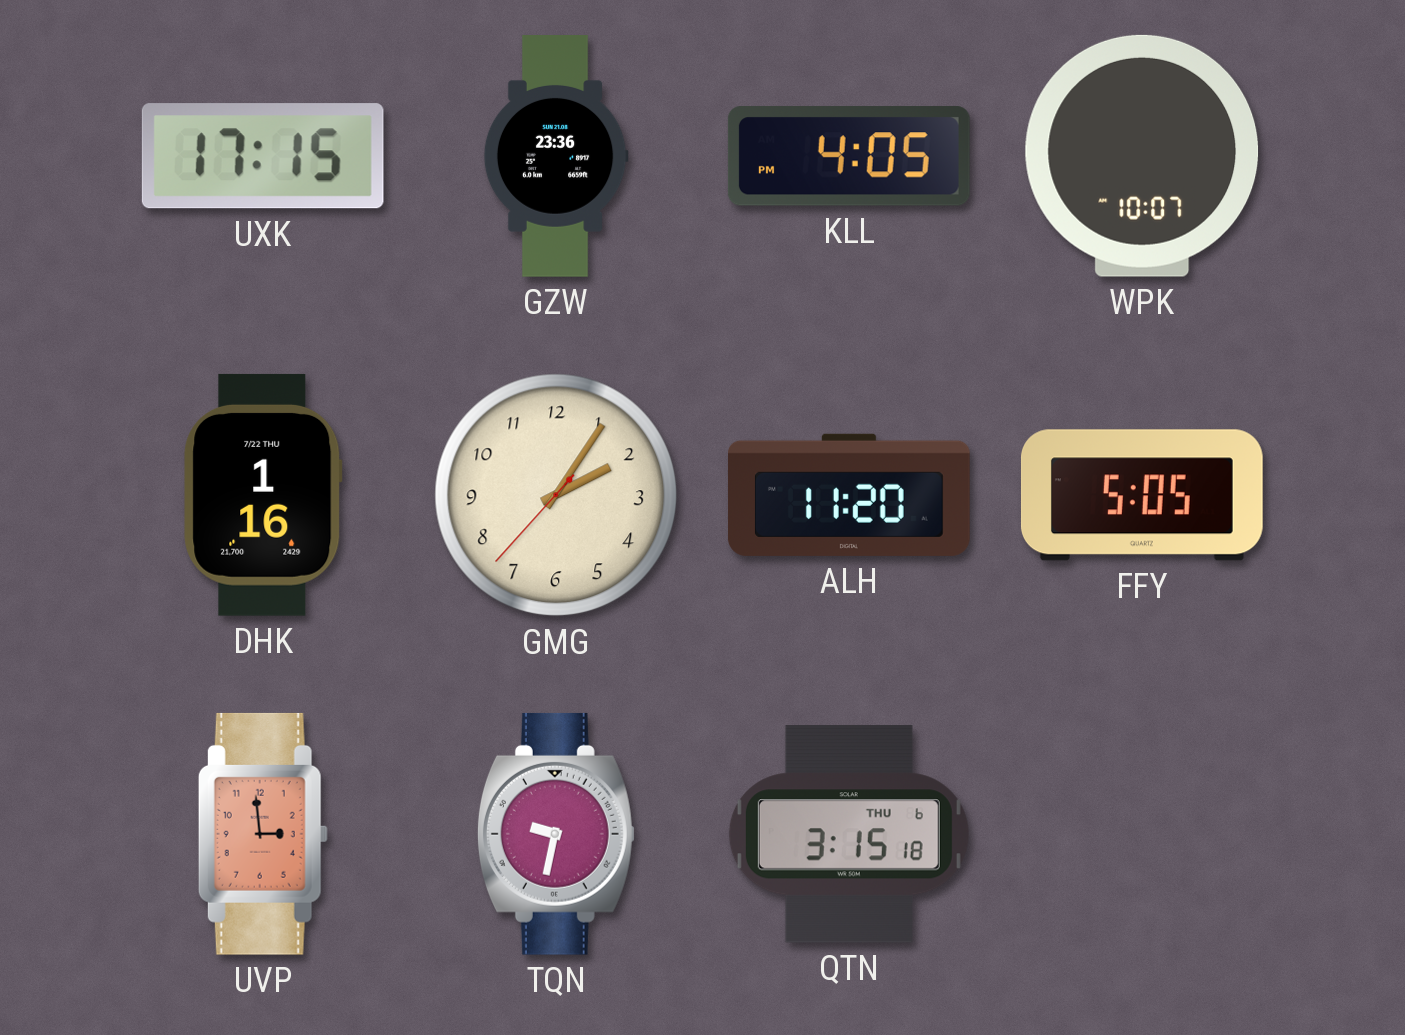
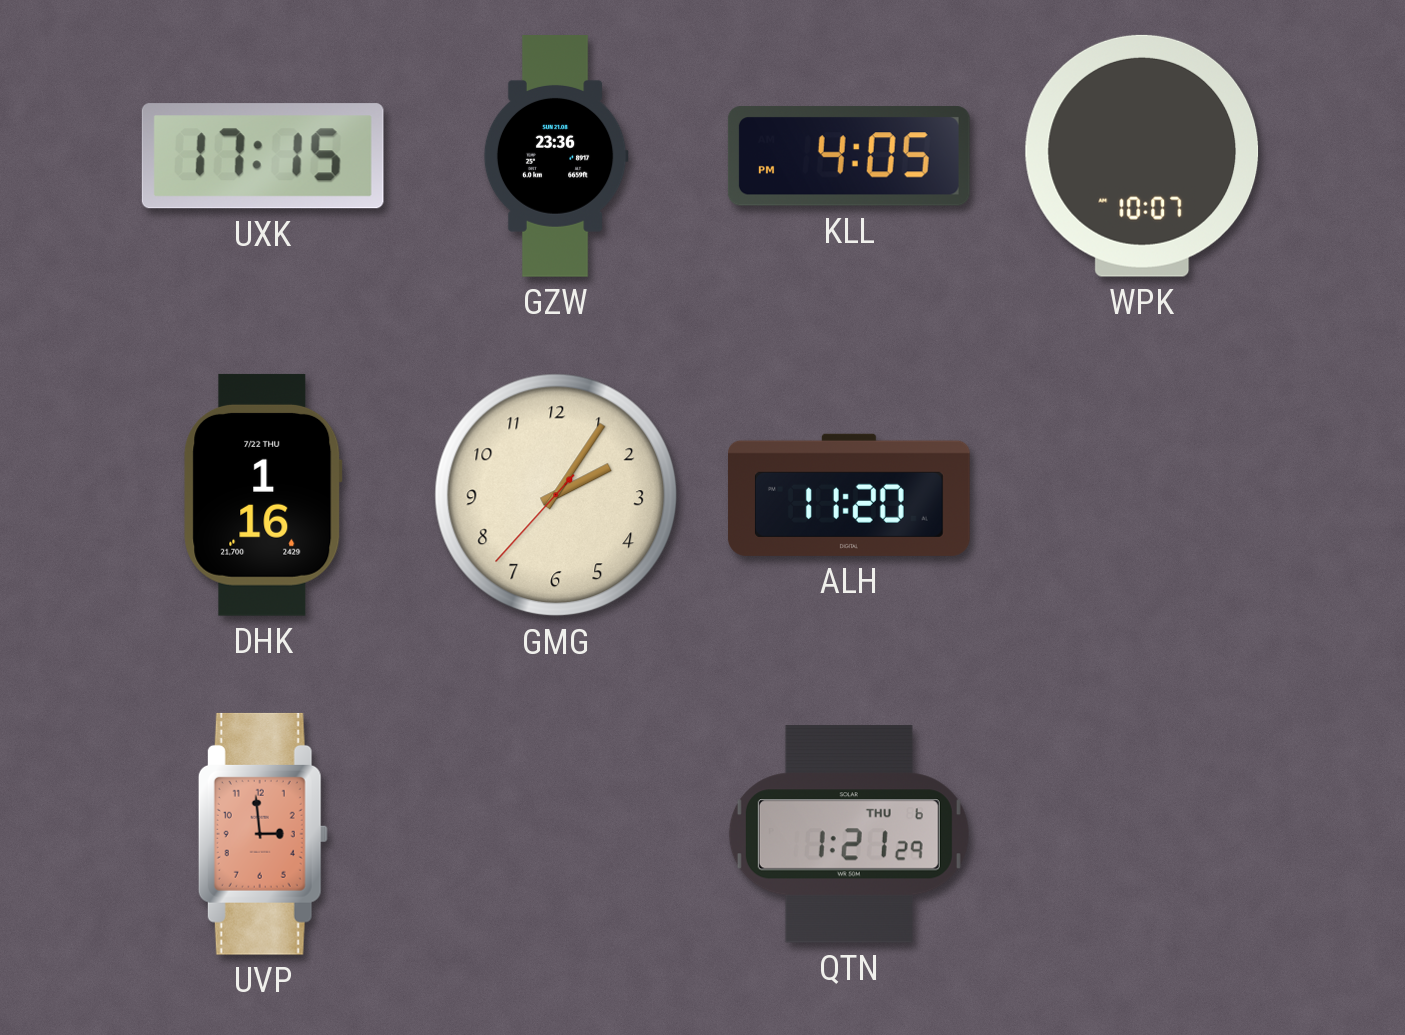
FFY: 5:05 -> none (1142, 495)
TQN: 9:32 -> none (556, 834)
QTN: 3:15 -> 1:21 (849, 834)
